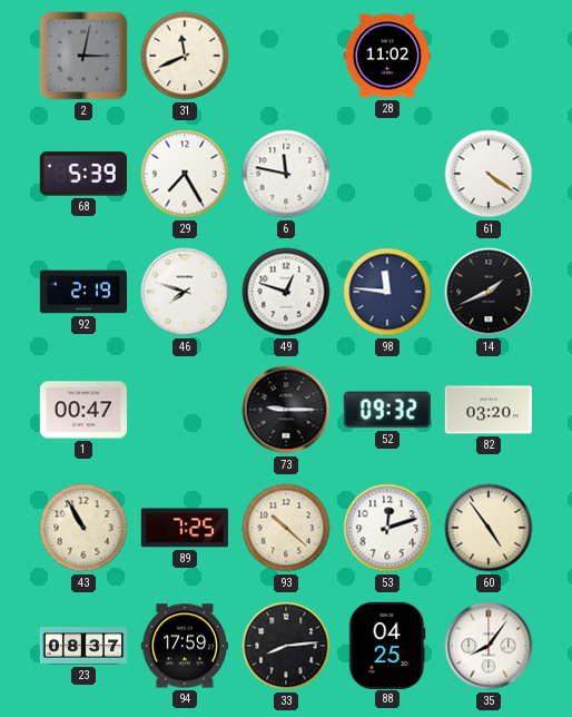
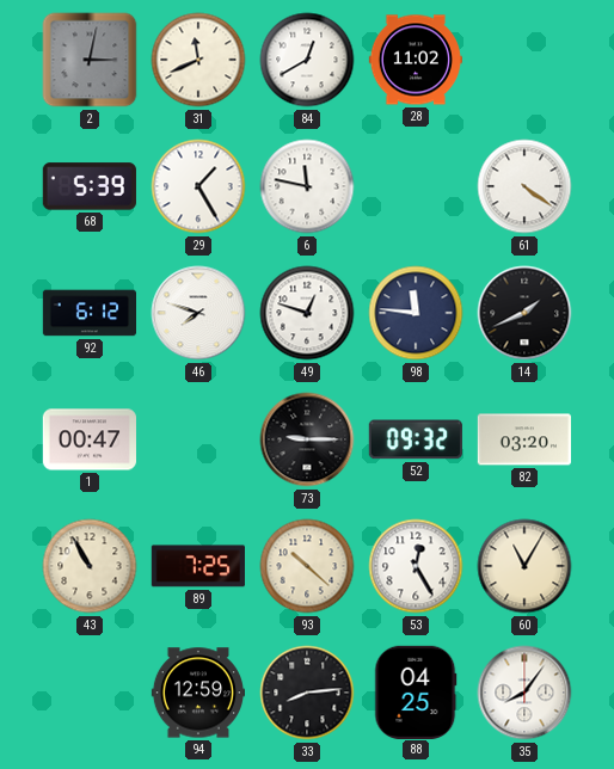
84: none -> 12:40 (307, 60)
29: 7:25 -> 1:25 (198, 186)
92: 2:19 -> 6:12 (88, 313)
53: 12:12 -> 12:25 (416, 566)
60: 4:54 -> 11:05 (524, 566)
23: 08:37 -> none (83, 646)
94: 17:59 -> 12:59 (197, 693)
